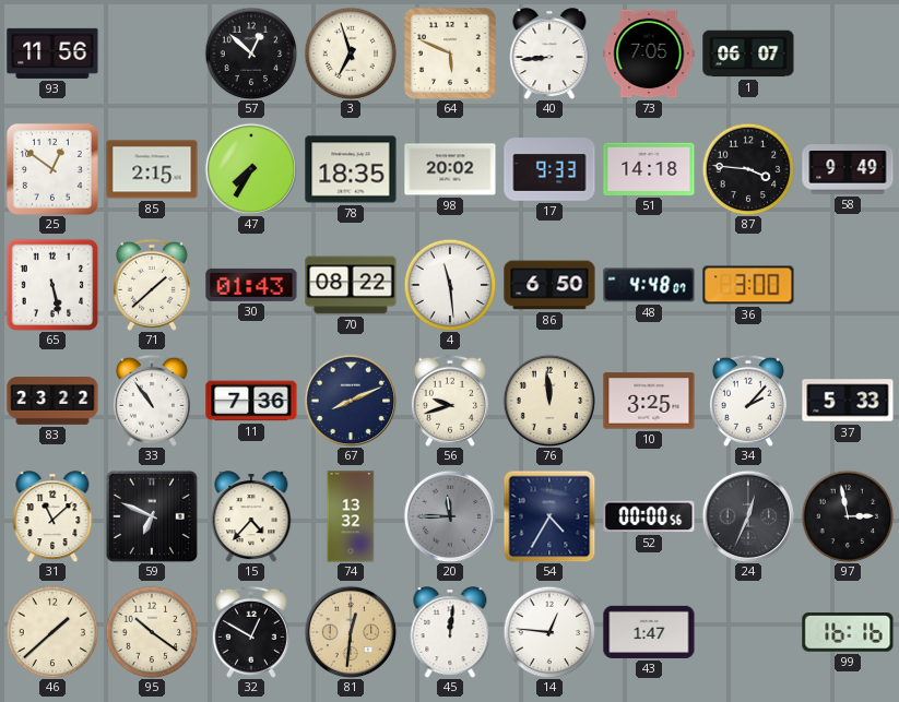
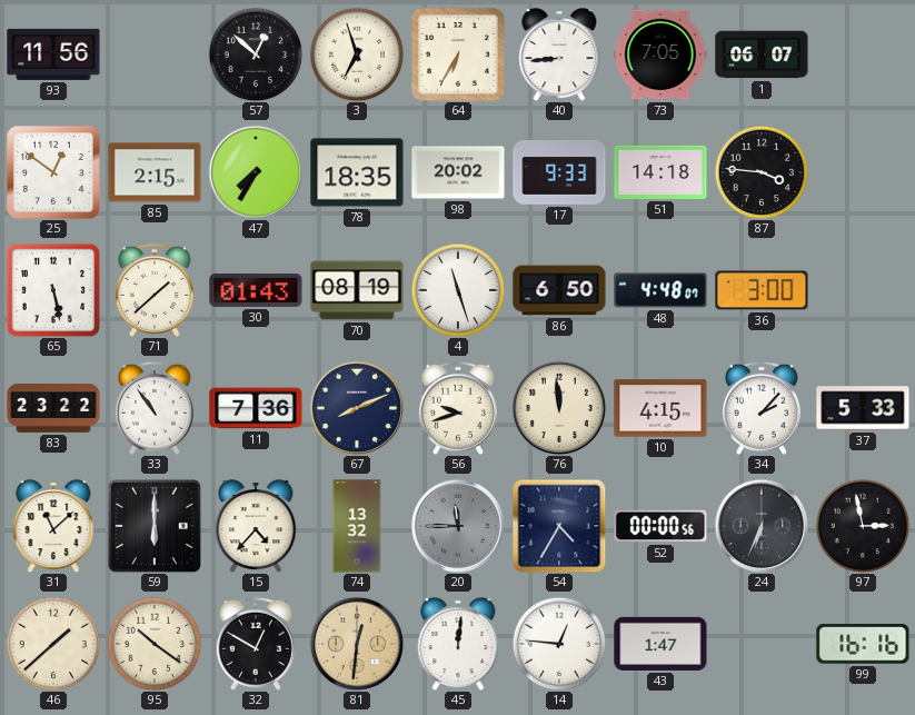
64: 5:49 -> 6:35 (458, 54)
58: 9:49 -> none (848, 169)
70: 08:22 -> 08:19 (357, 290)
4: 11:29 -> 11:27 (458, 290)
10: 3:25 -> 4:15 (660, 408)
59: 6:49 -> 6:00 (155, 526)
24: 12:34 -> 6:34 (762, 526)
